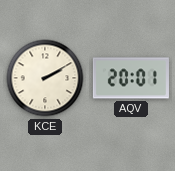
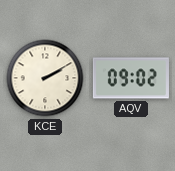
AQV: 20:01 -> 09:02 (131, 78)
